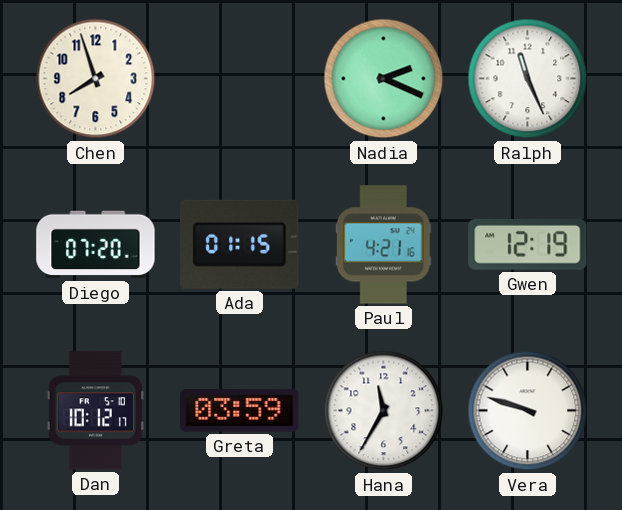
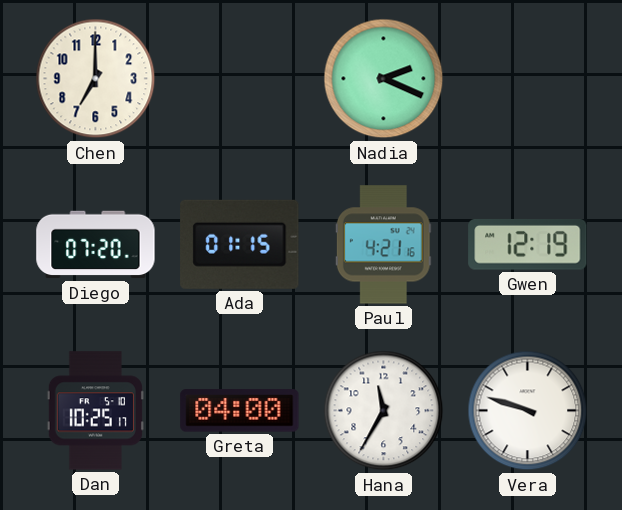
Chen: 7:57 -> 7:00 (96, 79)
Ralph: 11:26 -> none (528, 79)
Dan: 10:12 -> 10:25 (95, 411)
Greta: 03:59 -> 04:00 (240, 411)
